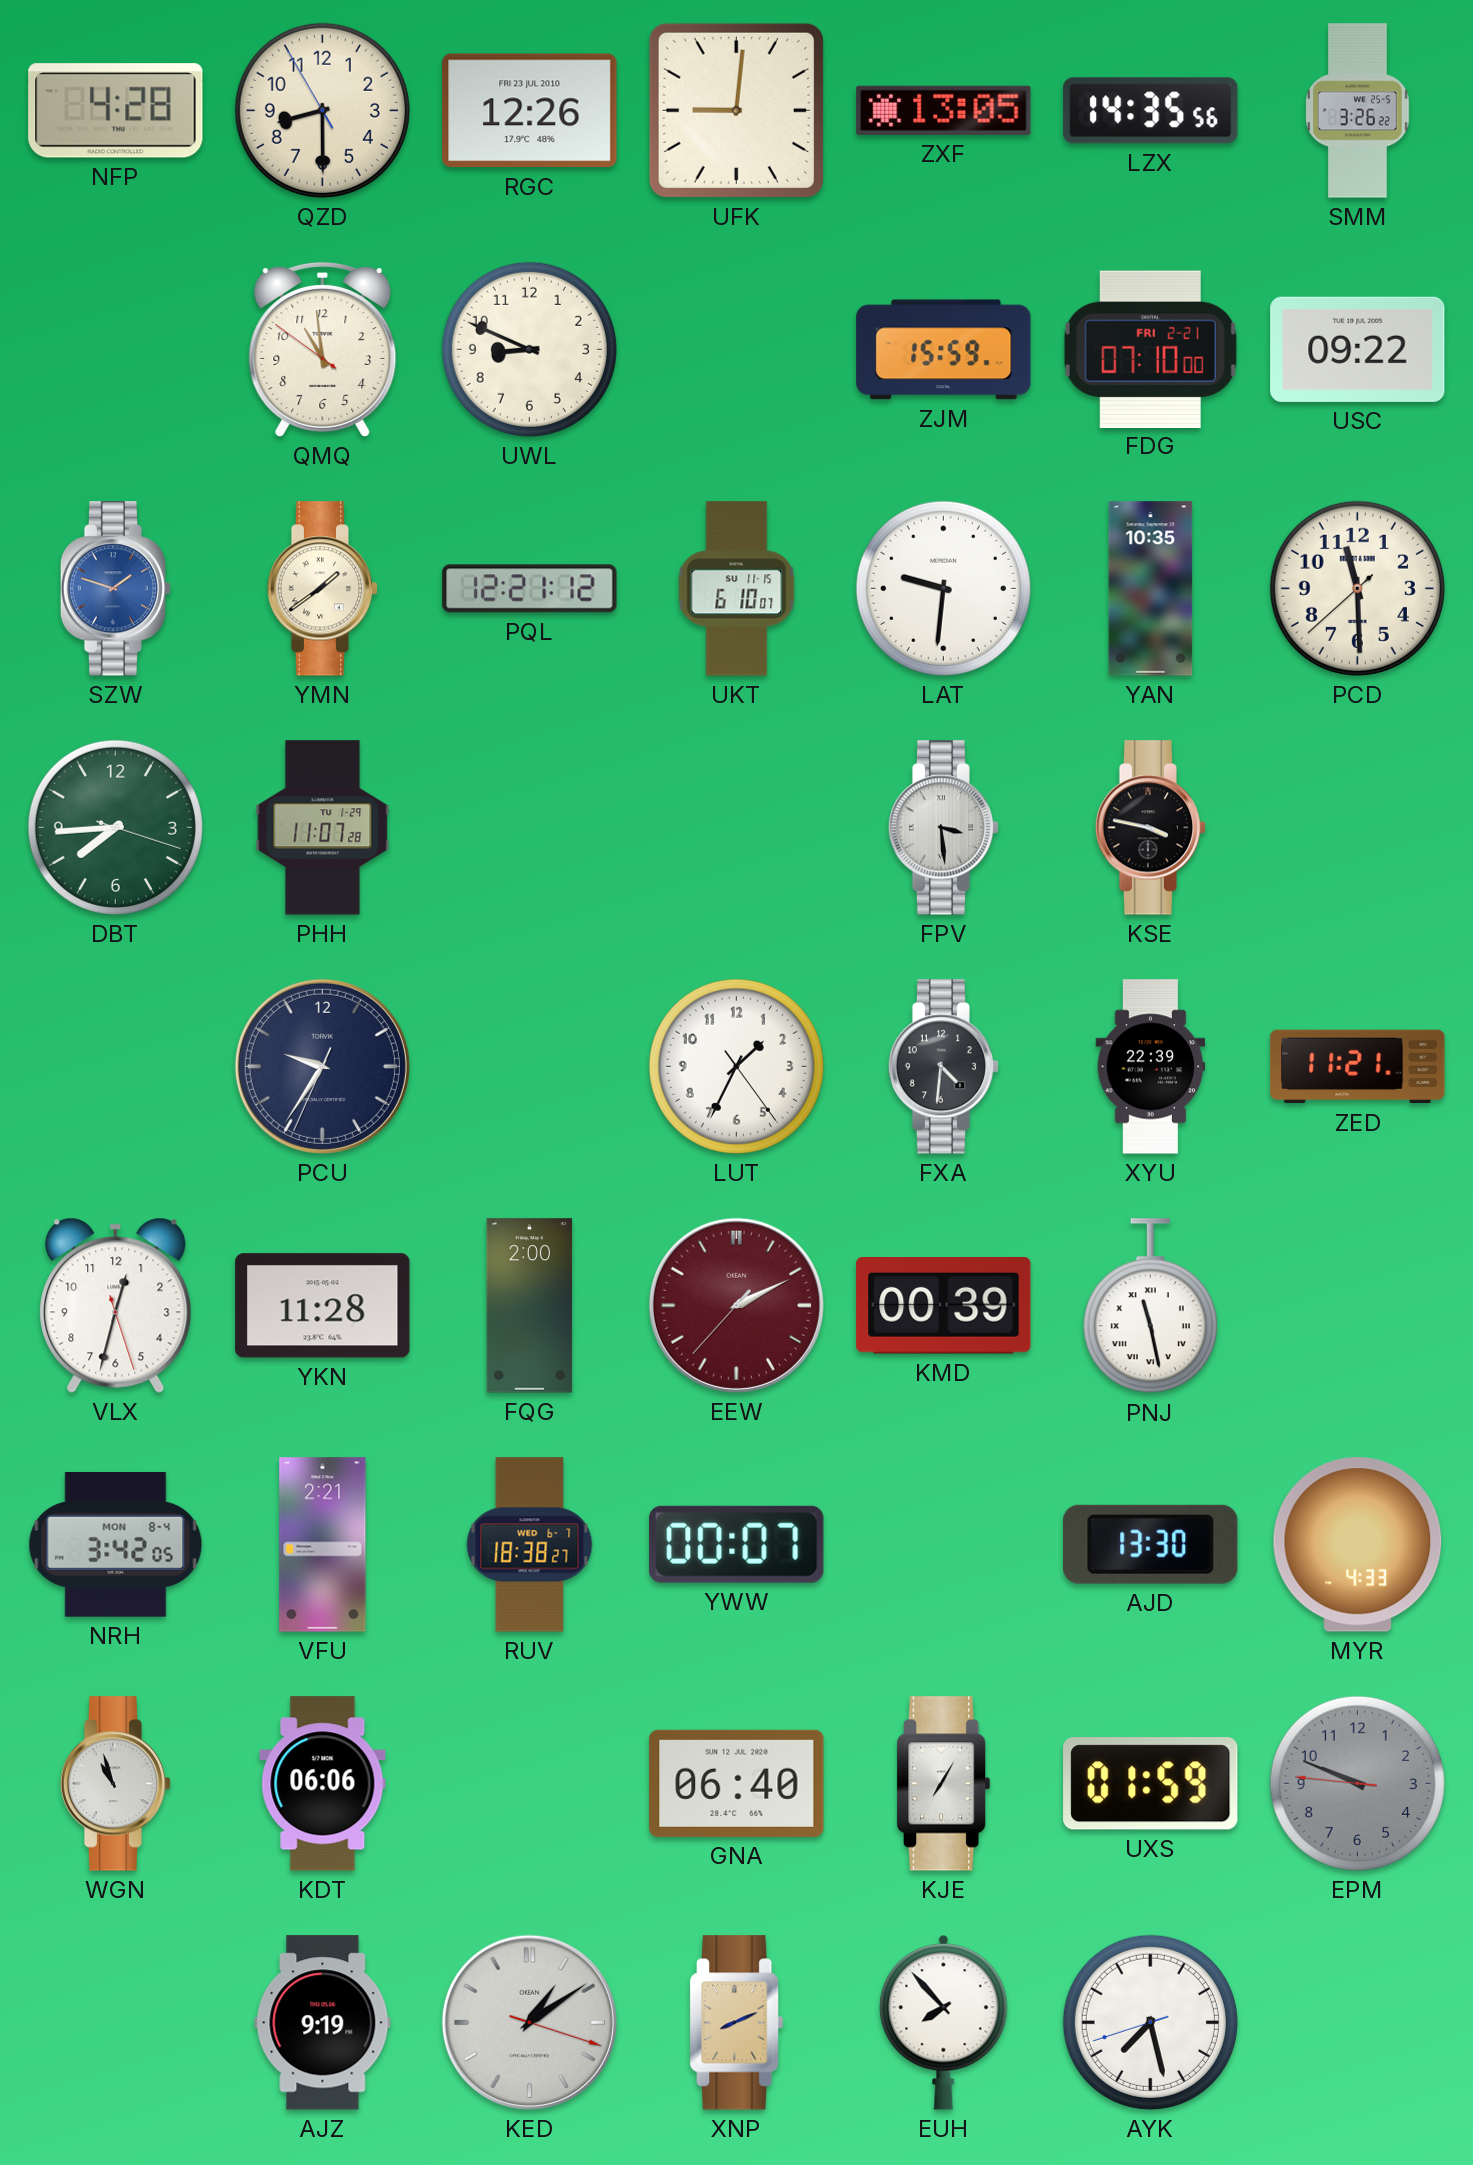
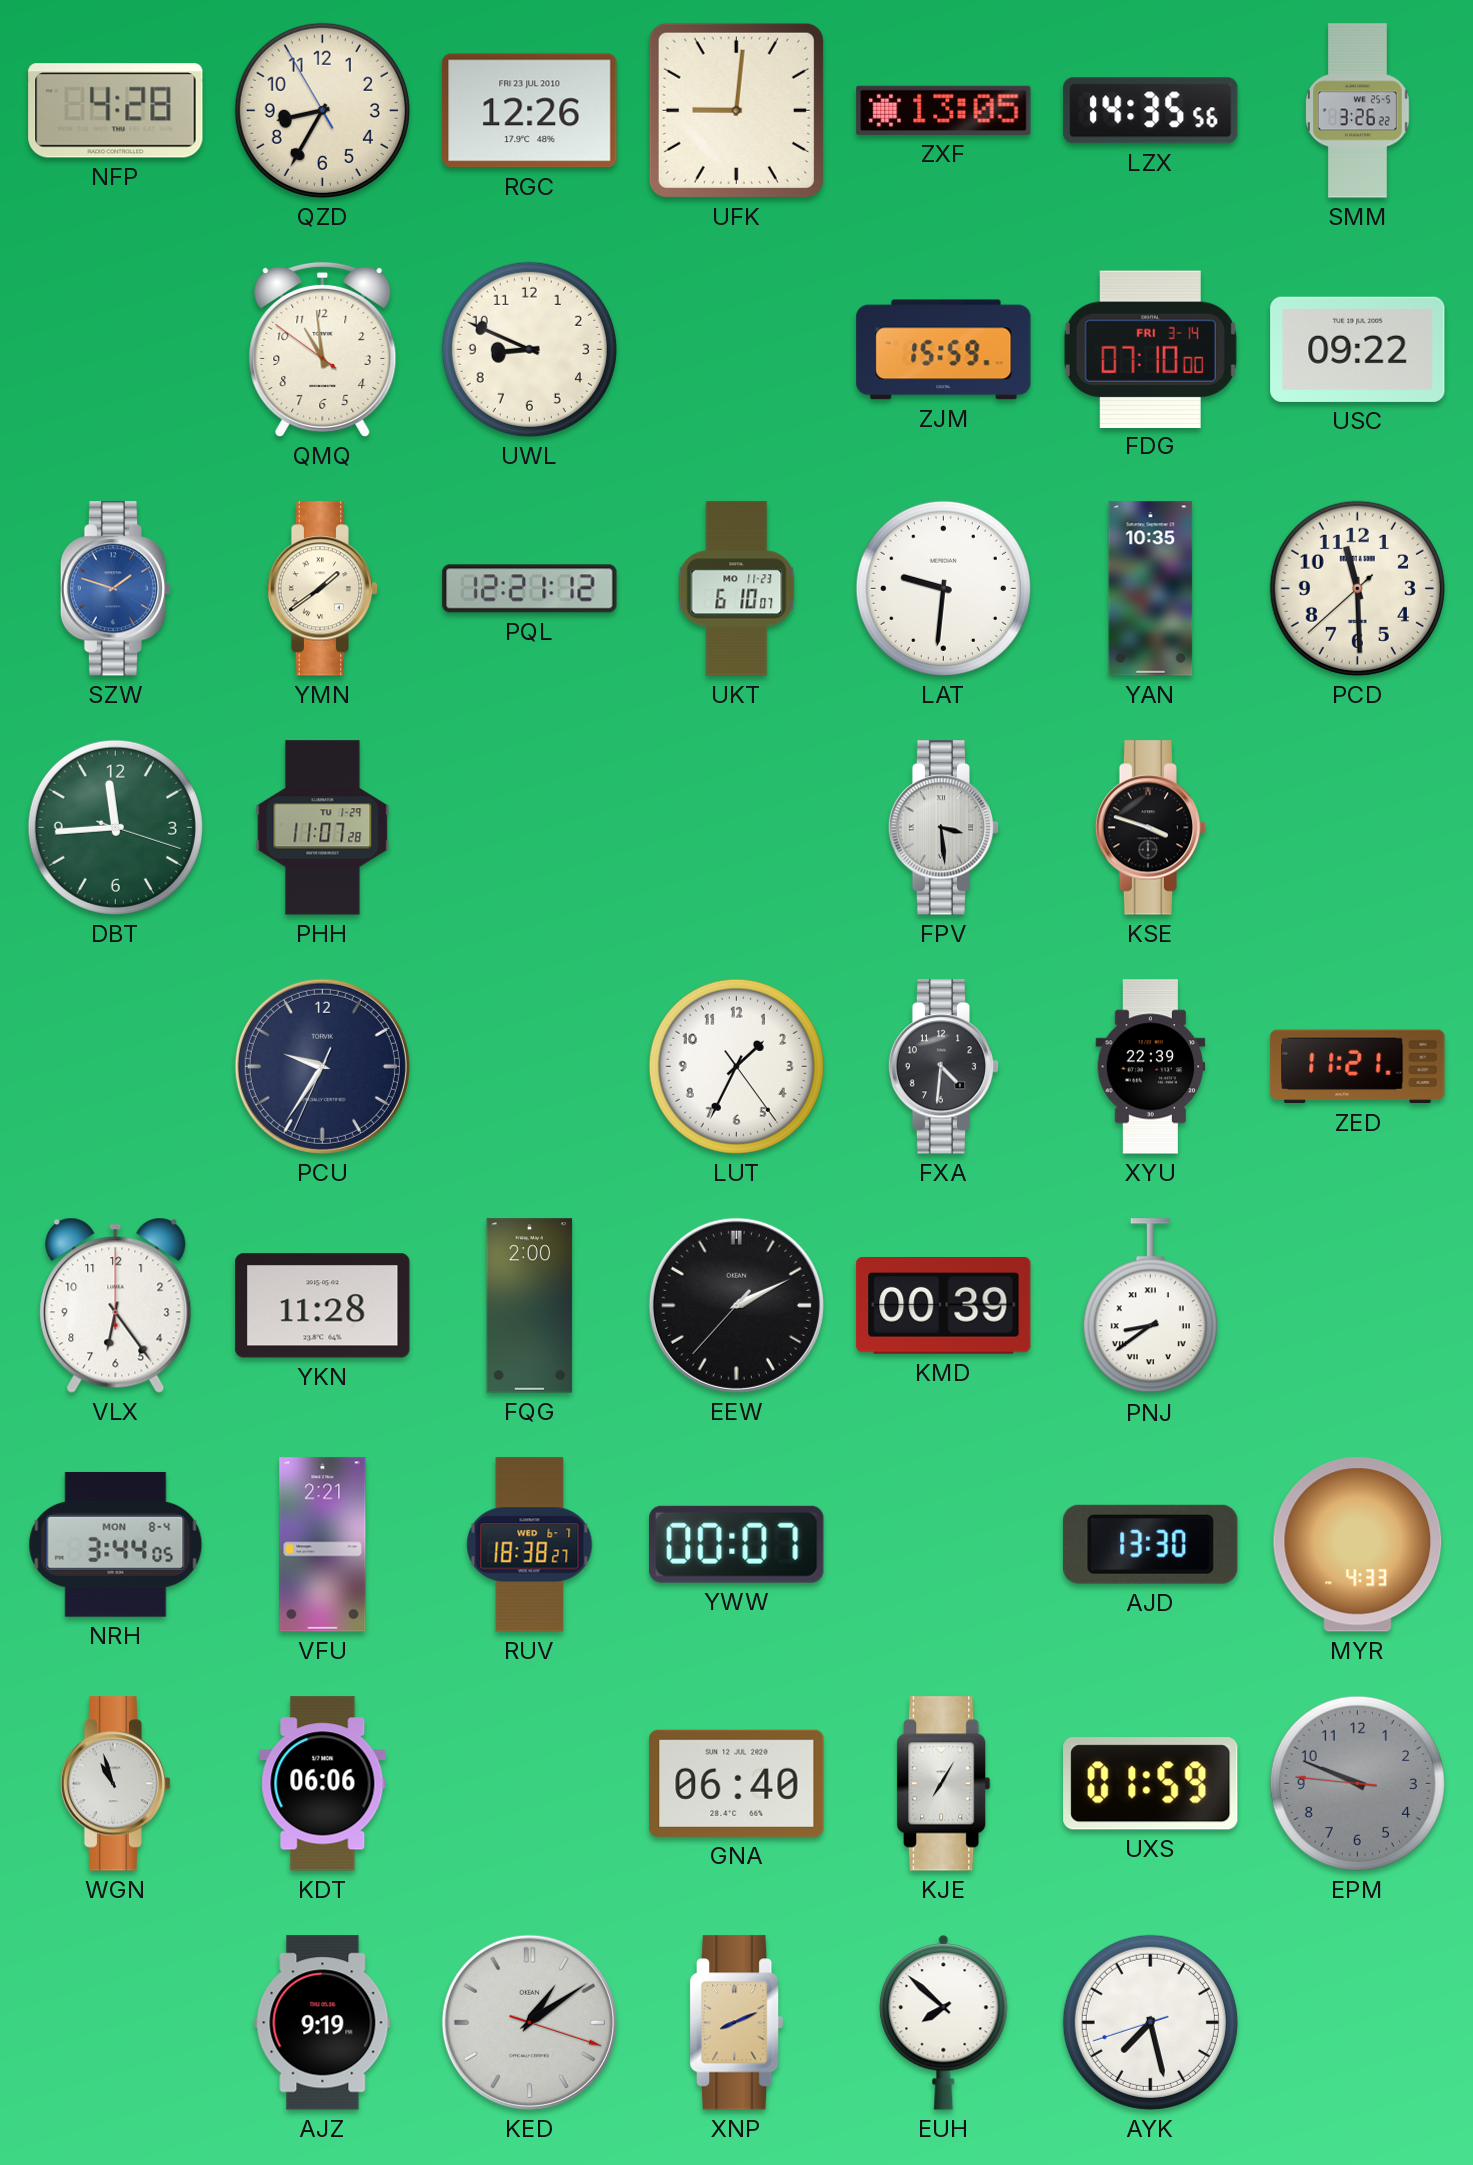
QZD: 8:29 -> 8:34 (322, 110)
FDG date: FRI 2-21 -> FRI 3-14 (1150, 349)
UKT date: SU 11-15 -> MO 11-23 (737, 589)
DBT: 7:44 -> 11:44 (115, 827)
KSE: 3:47 -> 3:48 (1151, 828)
VLX: 12:32 -> 6:24 (116, 1305)
EEW dial: burgundy -> black (736, 1305)
PNJ: 11:28 -> 8:39 (1150, 1306)
NRH: 3:42 -> 3:44 (116, 1544)
EUH: 7:53 -> 7:52 (944, 2023)
